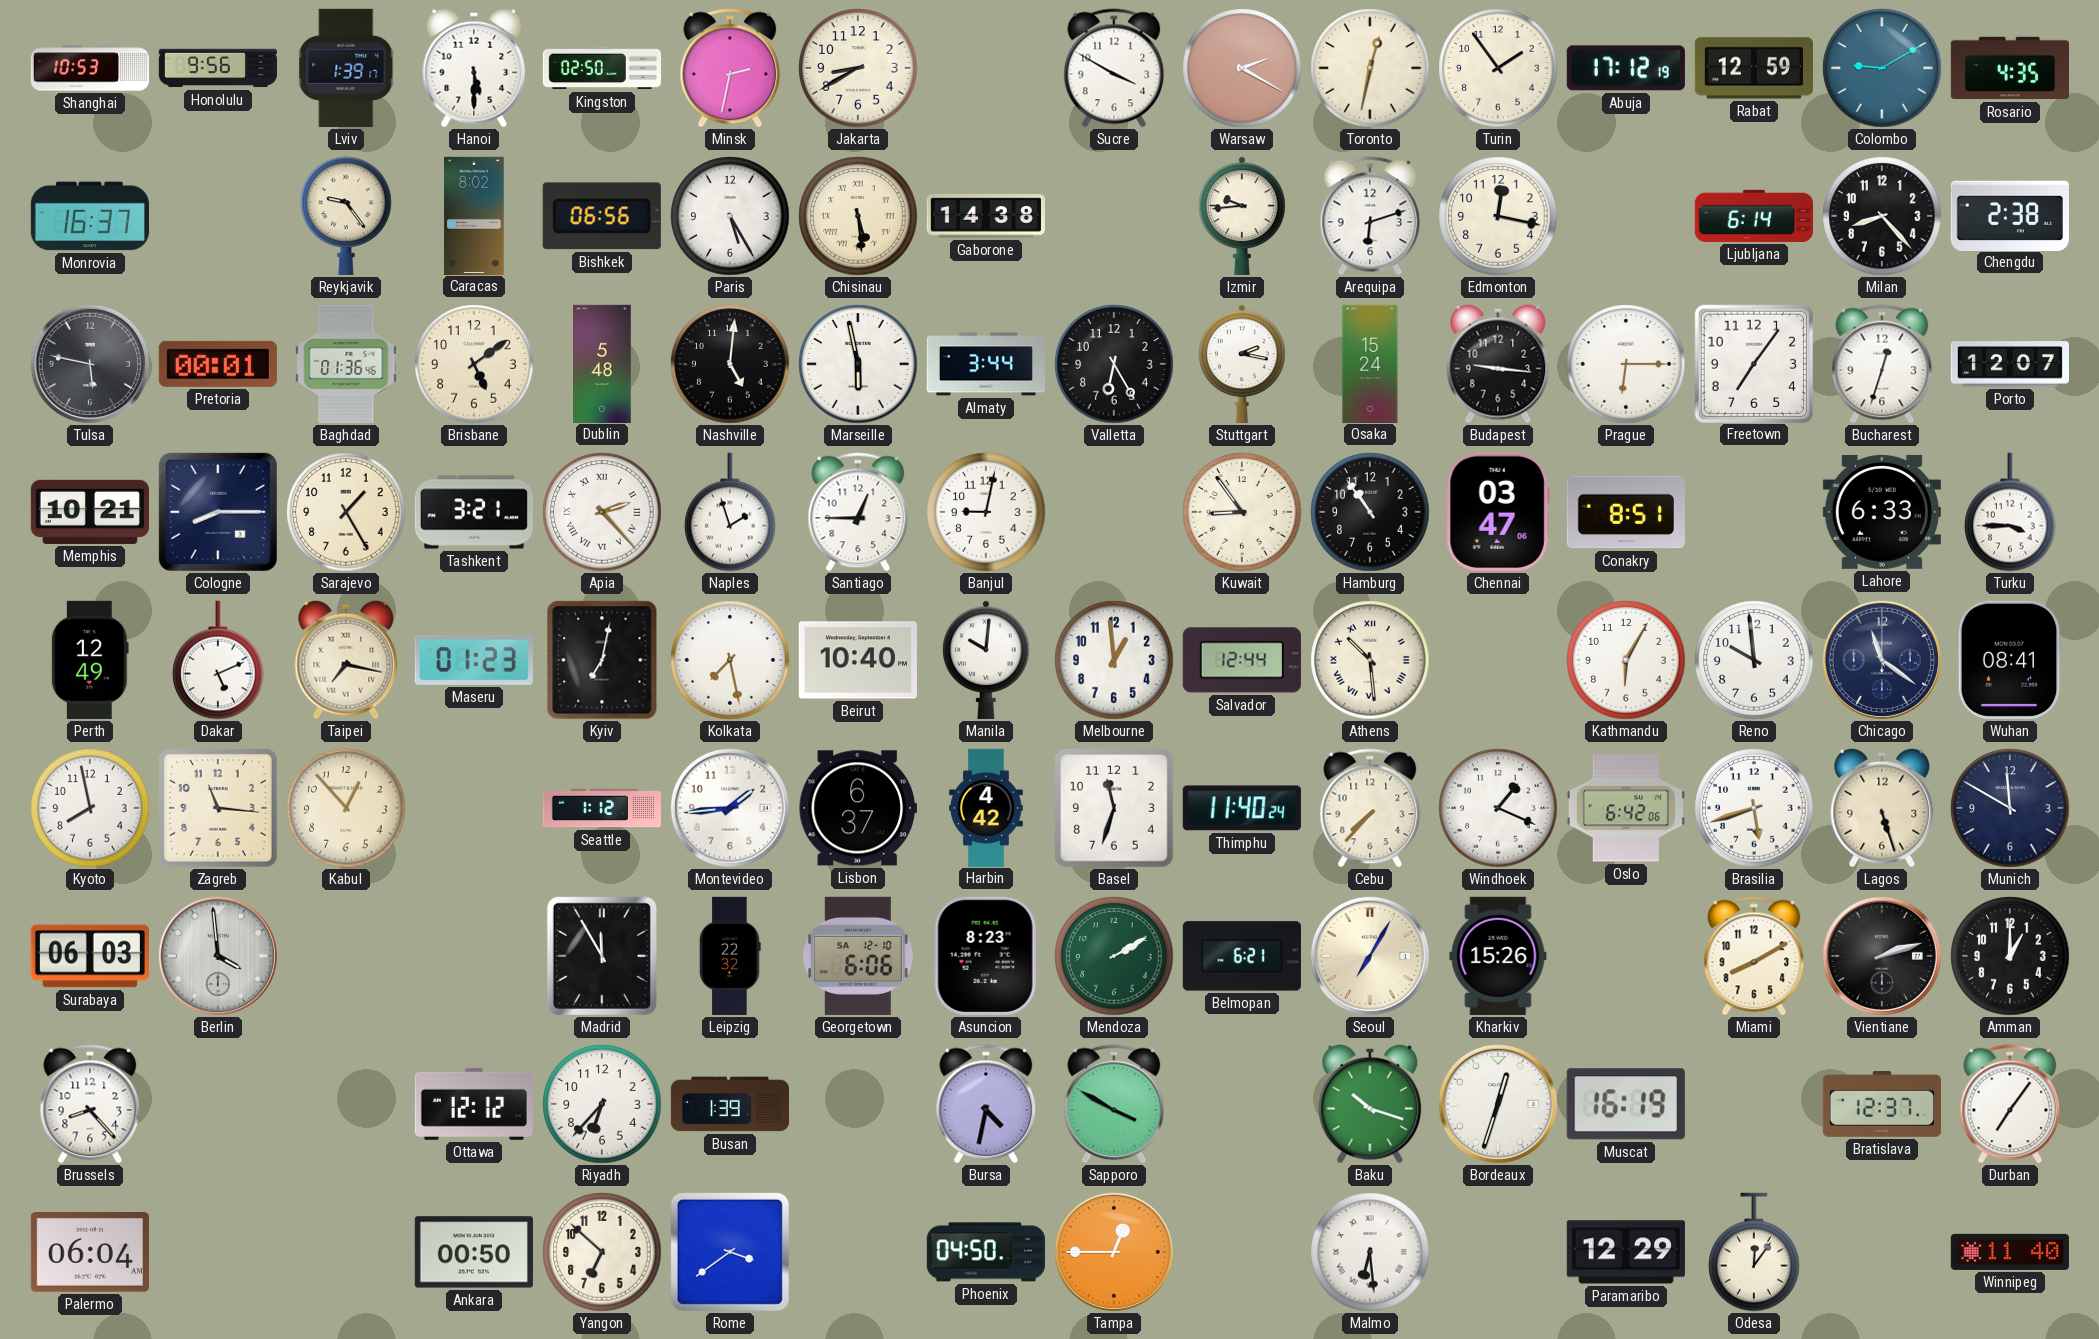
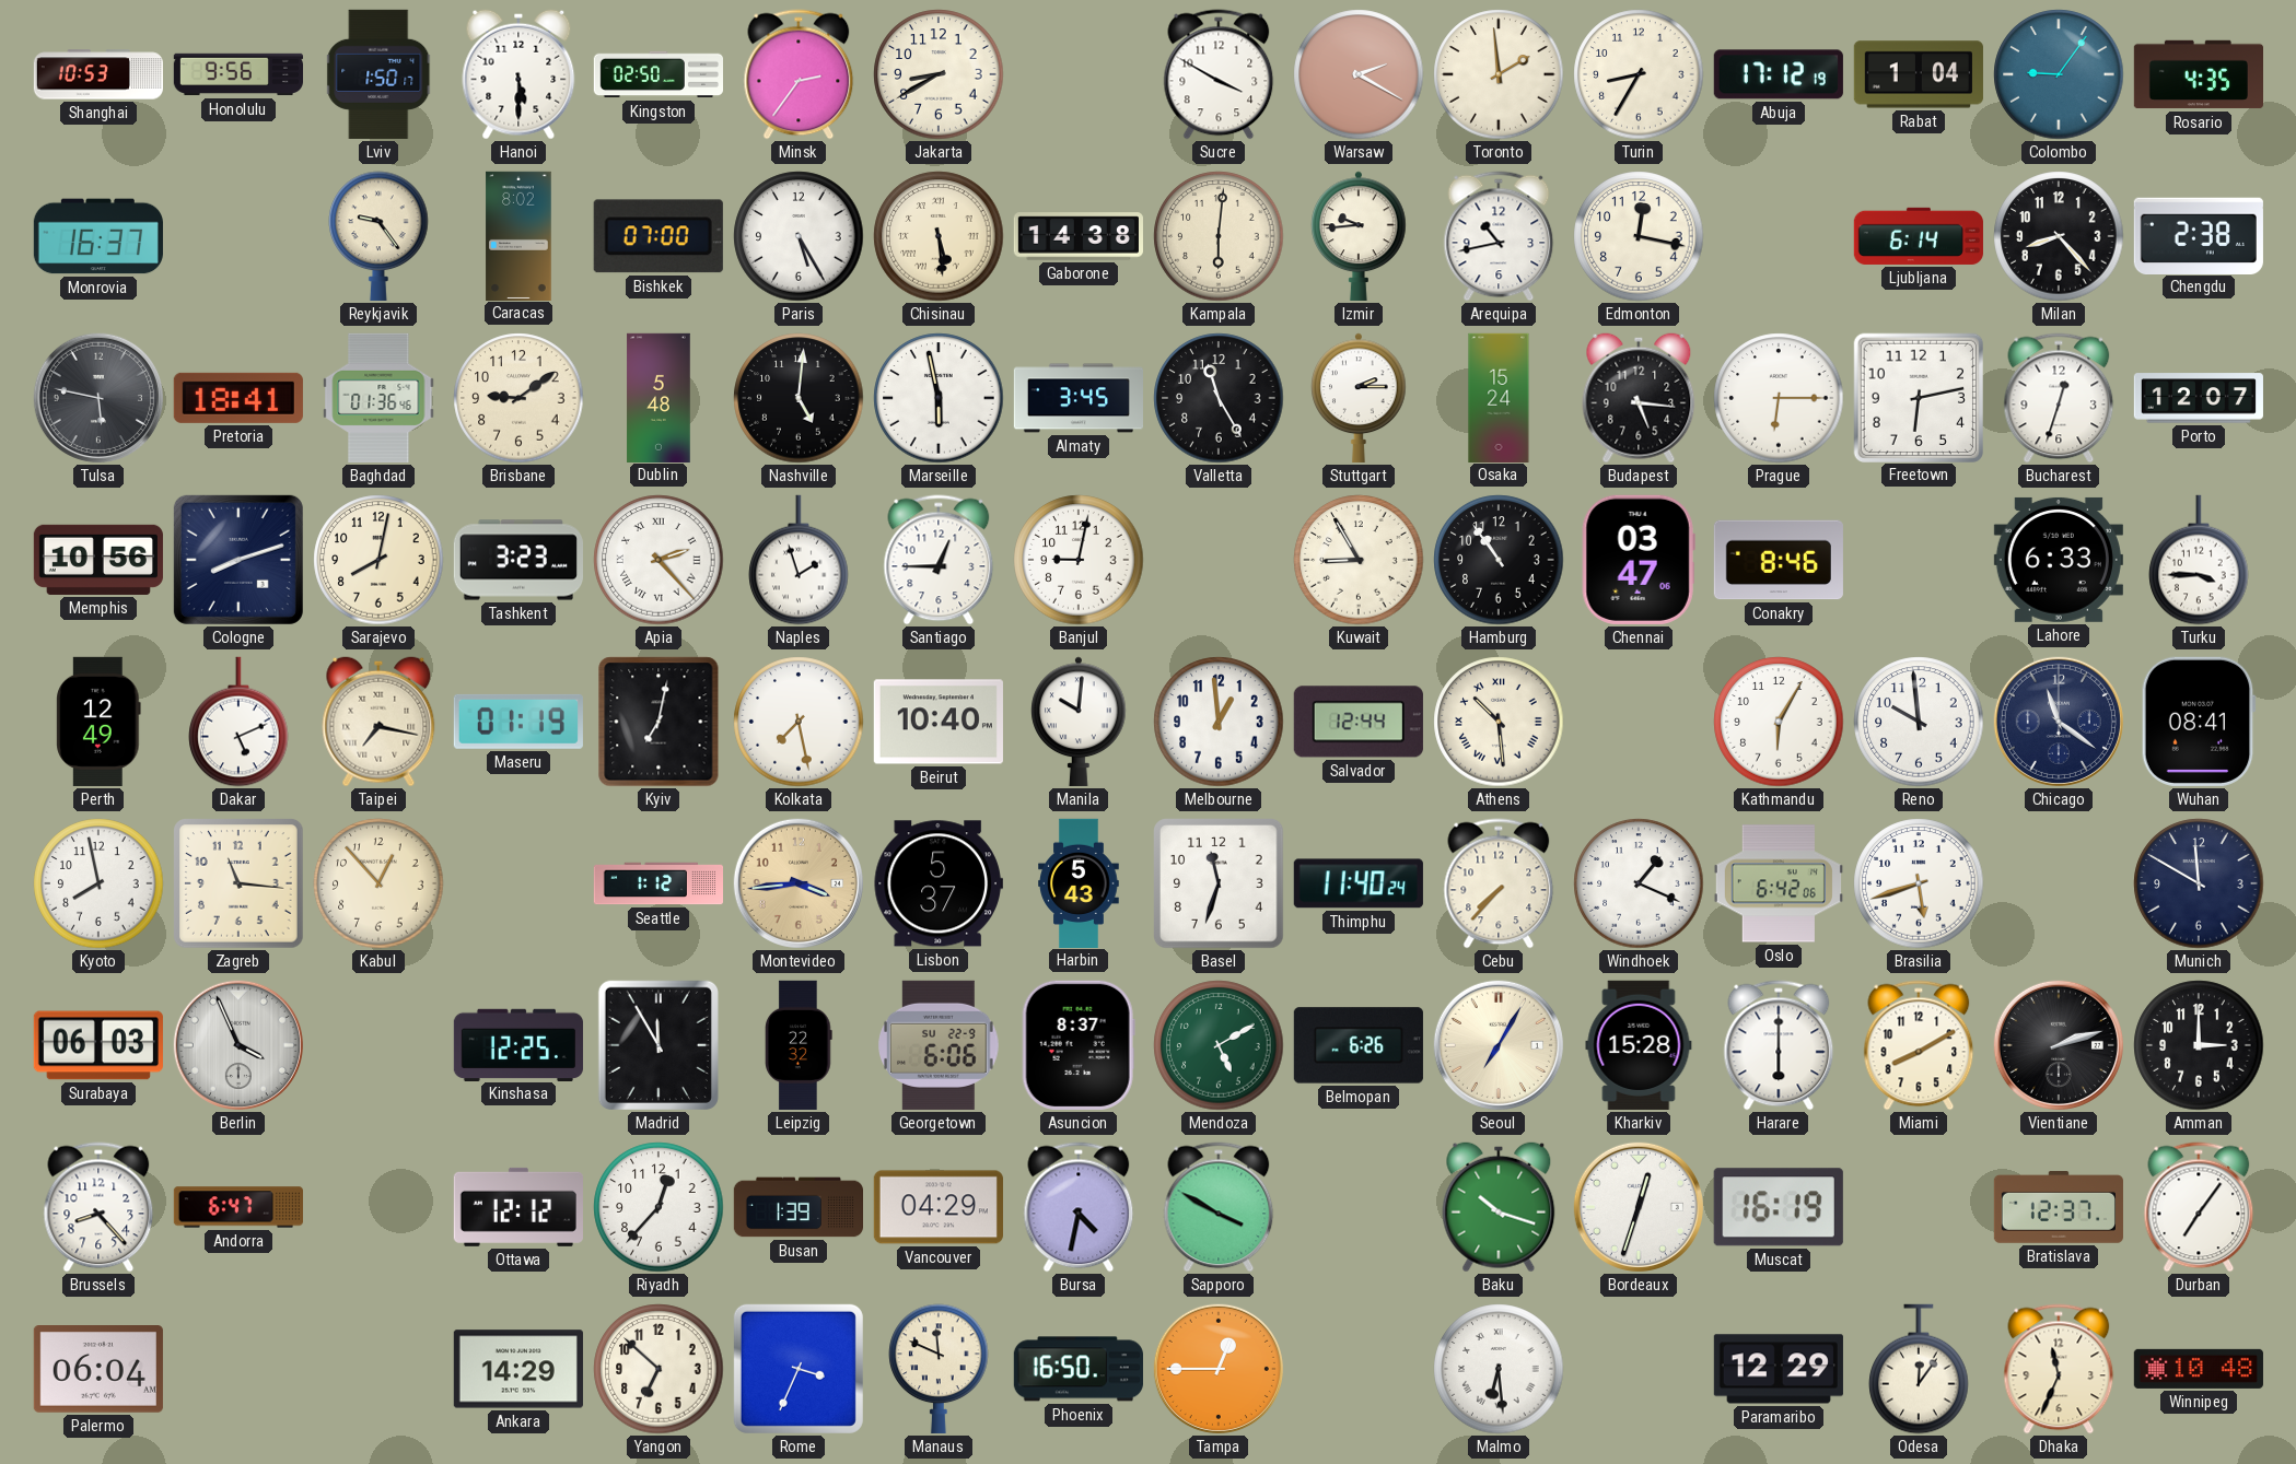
Lviv: 1:39 -> 1:50 (380, 74)
Minsk: 2:32 -> 2:36 (799, 74)
Toronto: 12:32 -> 1:59 (1499, 74)
Turin: 1:54 -> 8:35 (1639, 74)
Rabat: 12:59 -> 1:04 (1919, 74)
Colombo: 9:10 -> 9:06 (2059, 74)
Bishkek: 06:56 -> 07:00 (659, 236)
Kampala: none -> 6:01 (1219, 236)
Arequipa: 6:12 -> 10:43 (1499, 236)
Pretoria: 00:01 -> 18:41 (238, 398)
Brisbane: 5:09 -> 9:09 (518, 398)
Almaty: 3:44 -> 3:45 (1077, 398)
Valletta: 6:25 -> 11:25 (1219, 398)
Stuttgart: 2:17 -> 2:15 (1359, 398)
Budapest: 9:16 -> 5:16 (1639, 398)
Freetown: 7:06 -> 6:13 (1918, 397)
Memphis: 10:21 -> 10:56 (98, 560)
Cologne: 8:15 -> 8:12 (238, 560)
Sarajevo: 1:25 -> 8:02 (378, 560)
Tashkent: 3:21 -> 3:23 (517, 560)
Kuwait: 8:54 -> 8:55 (1359, 560)
Conakry: 8:51 -> 8:46 (1779, 560)
Maseru: 01:23 -> 01:19 (518, 722)
Montevideo: 1:44 -> 3:44 (799, 883)
Montevideo dial: white -> champagne (799, 883)
Lisbon: 6:37 -> 5:37 (939, 883)
Harbin: 4:42 -> 5:43 (1079, 882)
Lagos: 5:27 -> none (1882, 808)
Berlin: 3:59 -> 3:56 (238, 1045)
Kinshasa: none -> 12:25 (518, 1044)
Georgetown date: SA 12-10 -> SU 22-9 (940, 1045)
Asuncion: 8:23 -> 8:37 (1079, 1045)
Mendoza: 2:10 -> 5:10 (1219, 1045)
Belmopan: 6:21 -> 6:26 (1359, 1045)
Kharkiv: 15:26 -> 15:28 (1639, 1045)
Harare: none -> 6:00 (1779, 1045)
Amman: 1:00 -> 3:00 (2199, 1045)
Andorra: none -> 6:47 (237, 1207)
Riyadh: 6:37 -> 12:37 (659, 1207)
Vancouver: none -> 04:29 (939, 1207)
Ankara: 00:50 -> 14:29 (518, 1369)
Rome: 3:39 -> 3:34 (799, 1369)
Manaus: none -> 11:49 (939, 1369)
Phoenix: 04:50 -> 16:50 (1079, 1369)
Dhaka: none -> 11:34 (2059, 1369)
Winnipeg: 11:40 -> 10:48 (2199, 1369)
